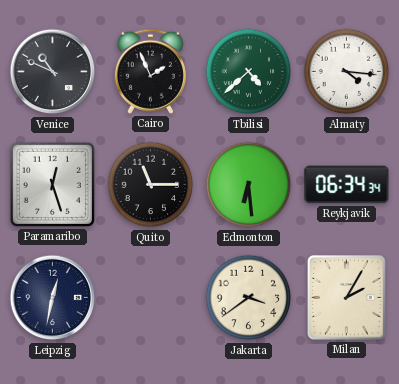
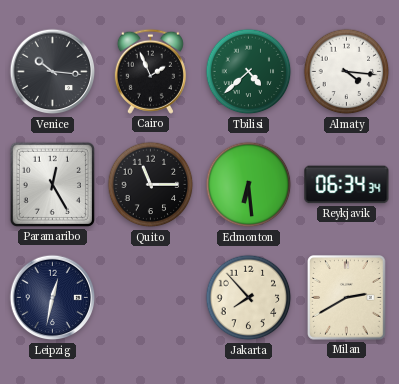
Venice: 10:49 -> 10:16 (53, 72)
Paramaribo: 12:27 -> 12:25 (52, 184)
Jakarta: 3:39 -> 7:53 (249, 298)
Milan: 2:05 -> 2:40 (347, 298)
